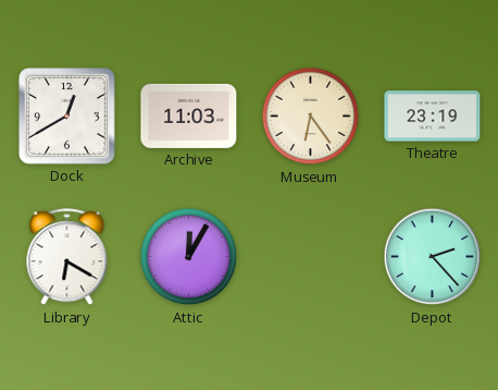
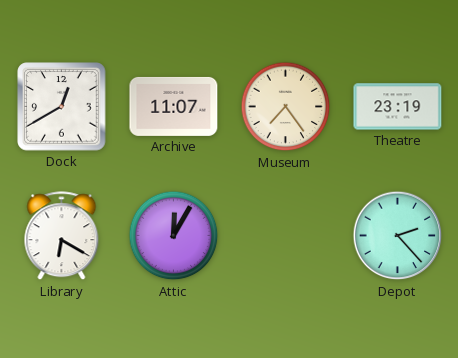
Archive: 11:03 -> 11:07 (174, 106)
Museum: 6:24 -> 7:24 (286, 107)
